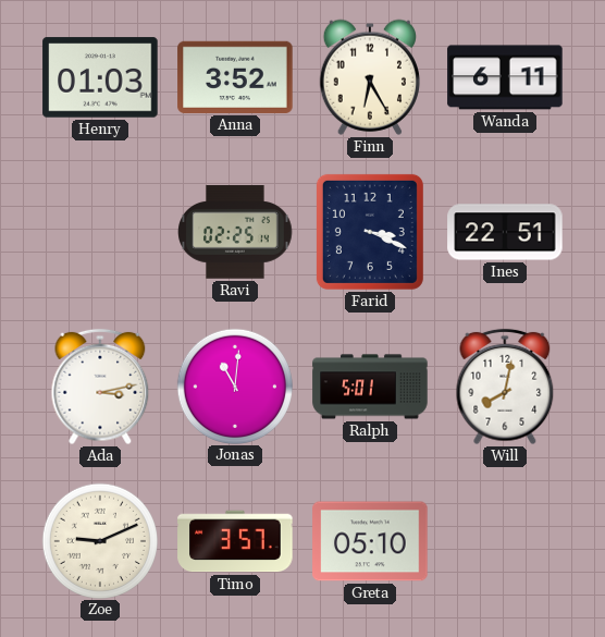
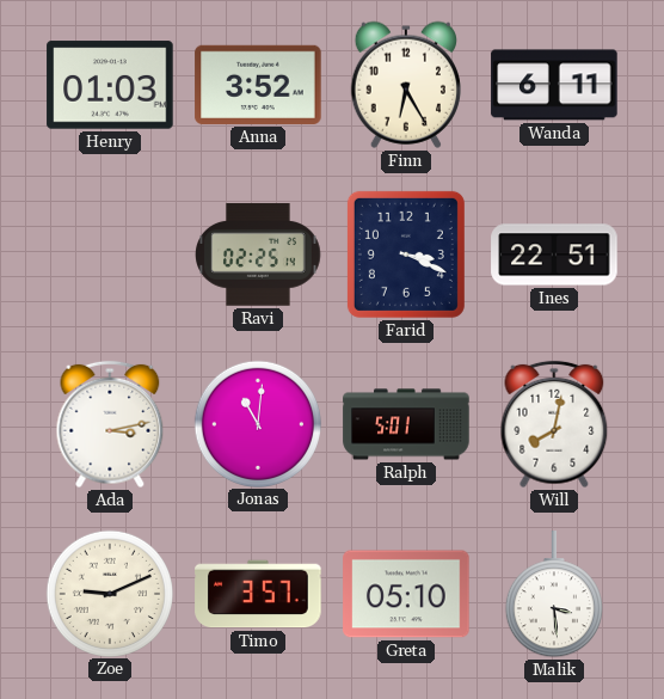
Malik: none -> 3:29 (554, 595)
